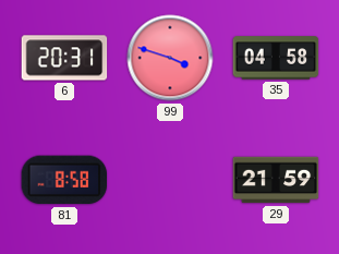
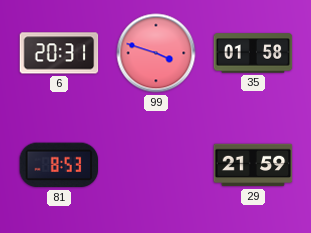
35: 04:58 -> 01:58 (253, 53)
81: 8:58 -> 8:53 (59, 165)
